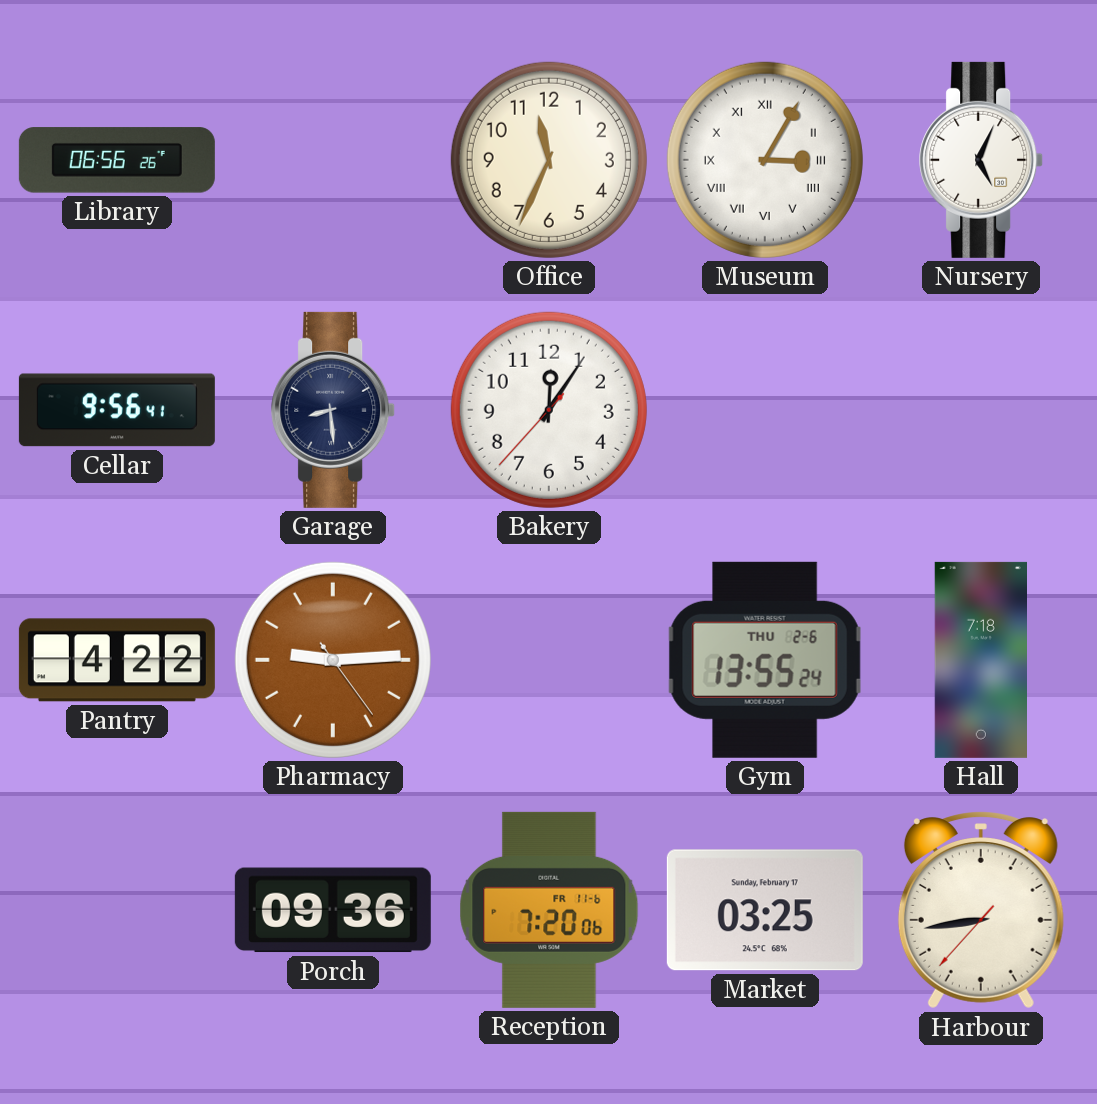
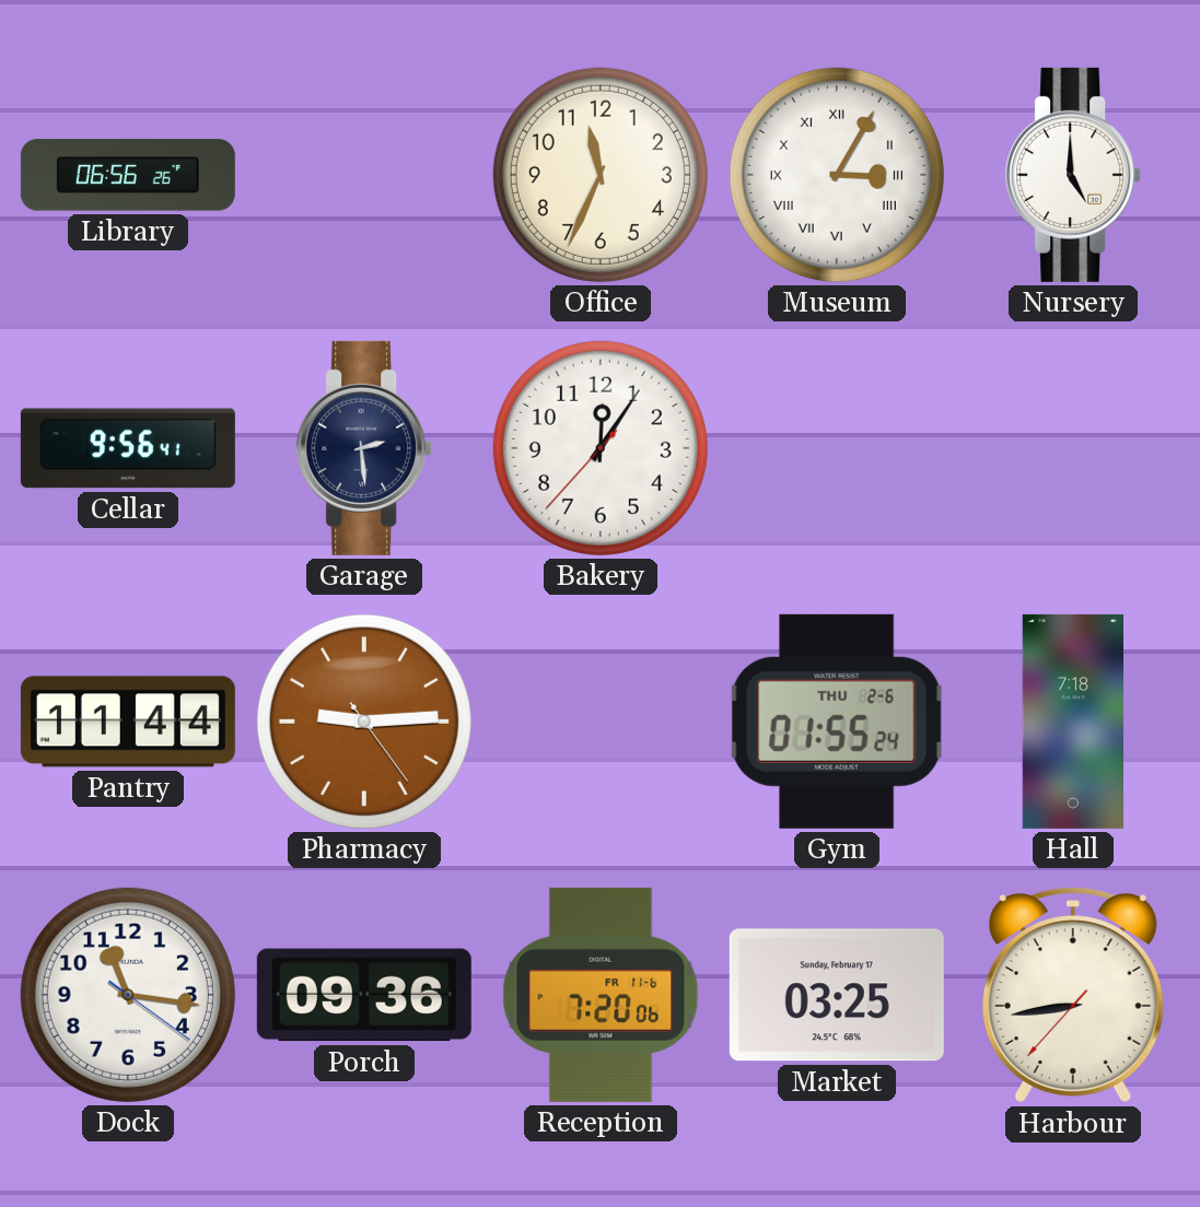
Nursery: 5:04 -> 5:00 (1074, 175)
Garage: 8:29 -> 2:29 (365, 448)
Pantry: 4:22 -> 11:44 (128, 722)
Gym: 13:55 -> 01:55 (837, 722)
Dock: none -> 11:16 (128, 995)
